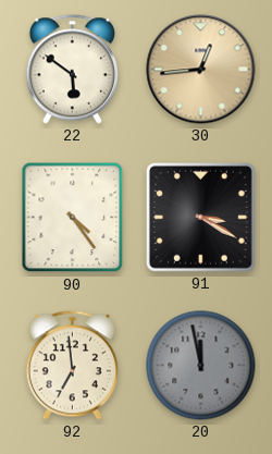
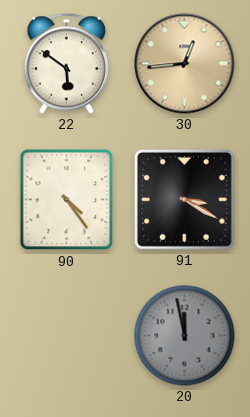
92: 6:59 -> none (72, 366)
